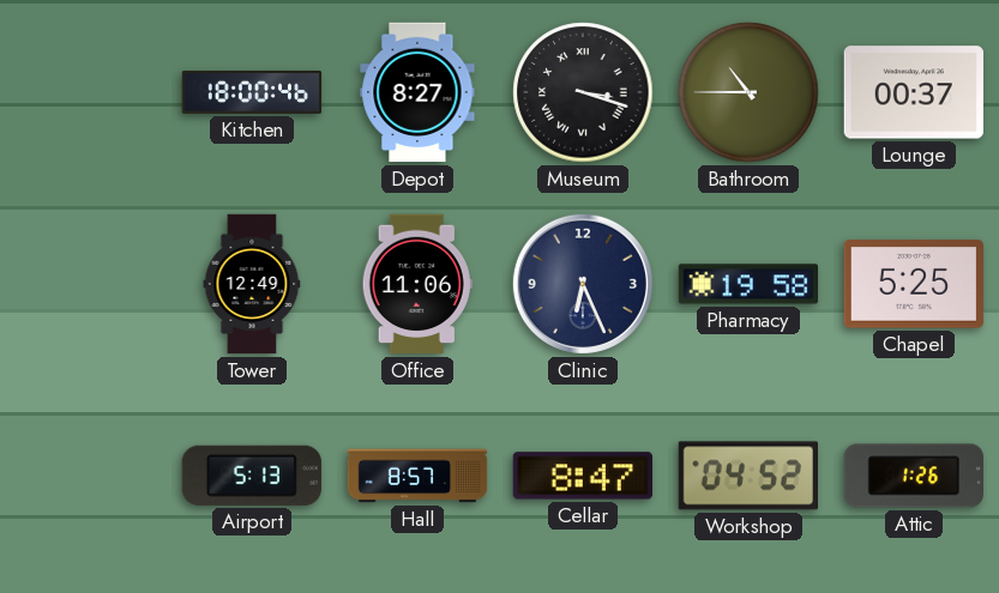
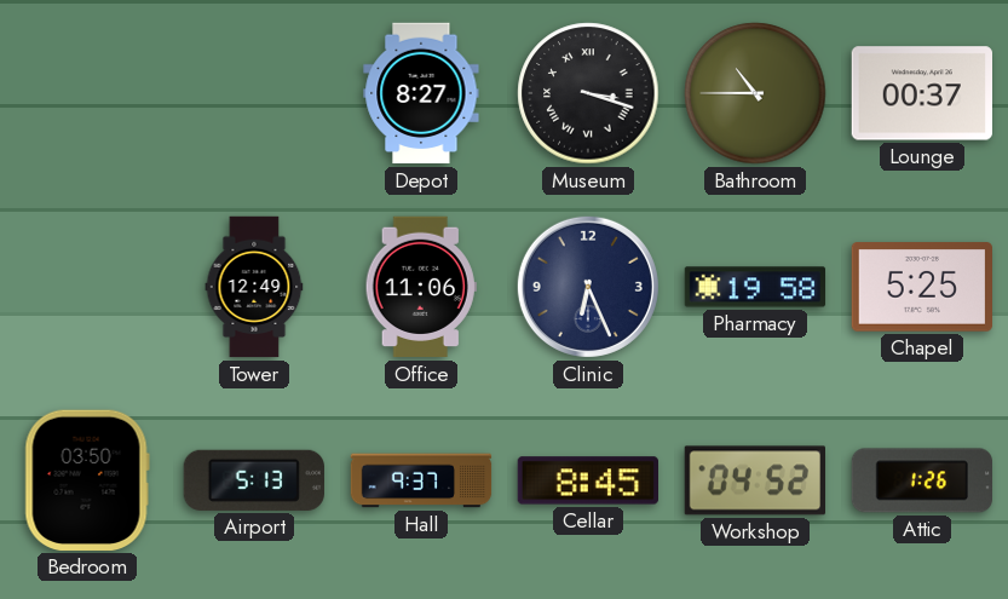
Kitchen: 18:00 -> none (252, 92)
Bedroom: none -> 03:50 (87, 480)
Hall: 8:57 -> 9:37 (421, 480)
Cellar: 8:47 -> 8:45 (587, 480)
